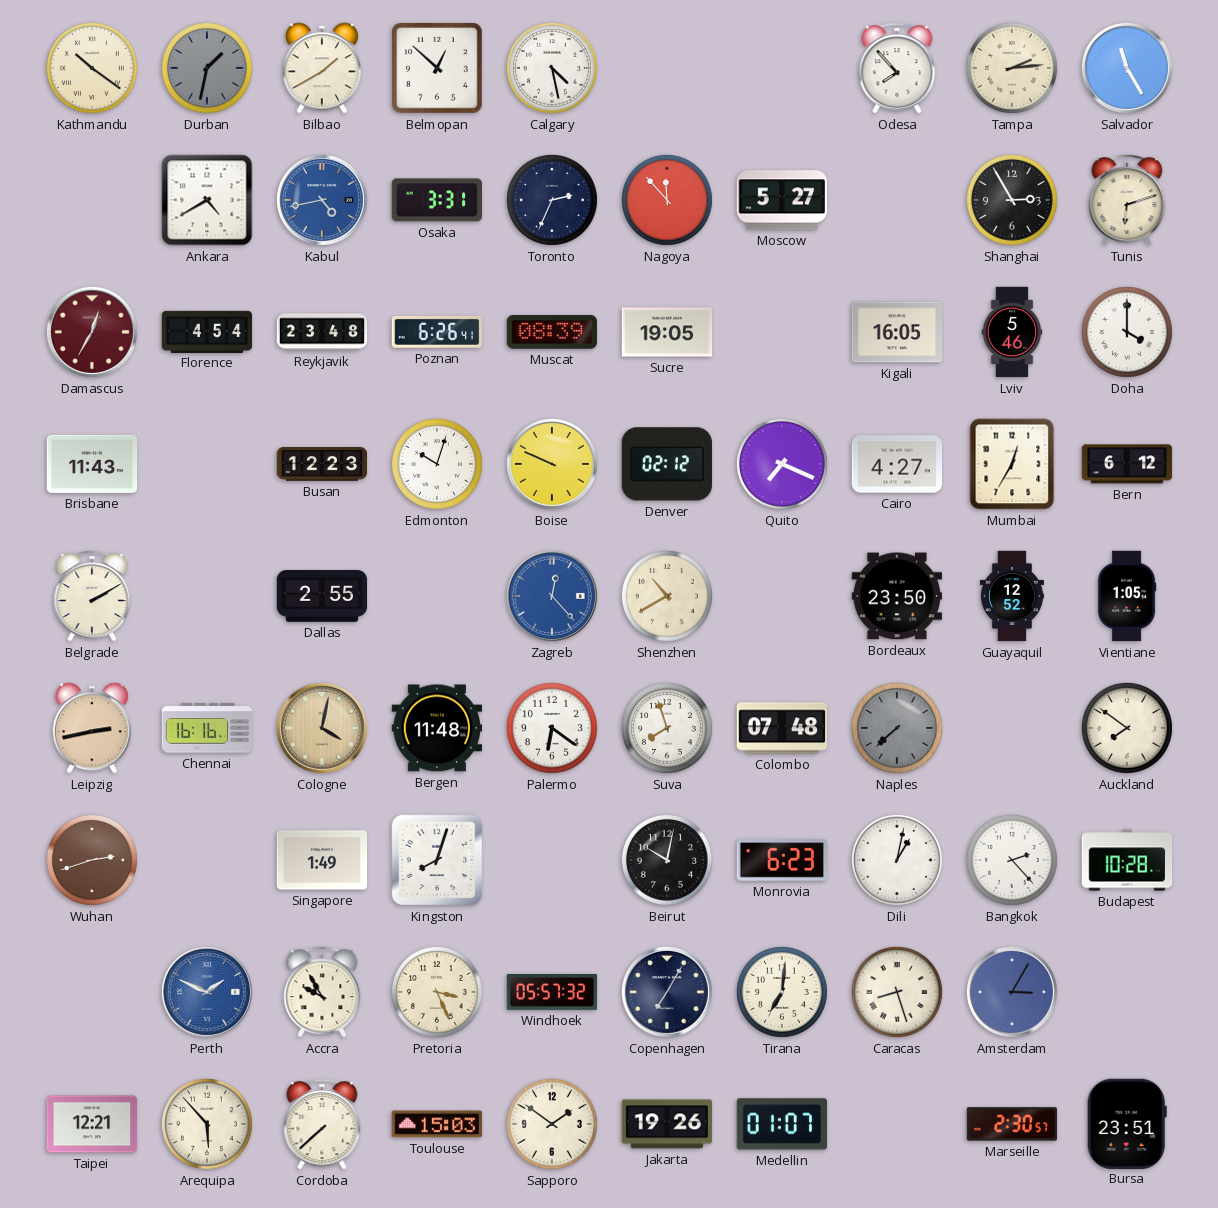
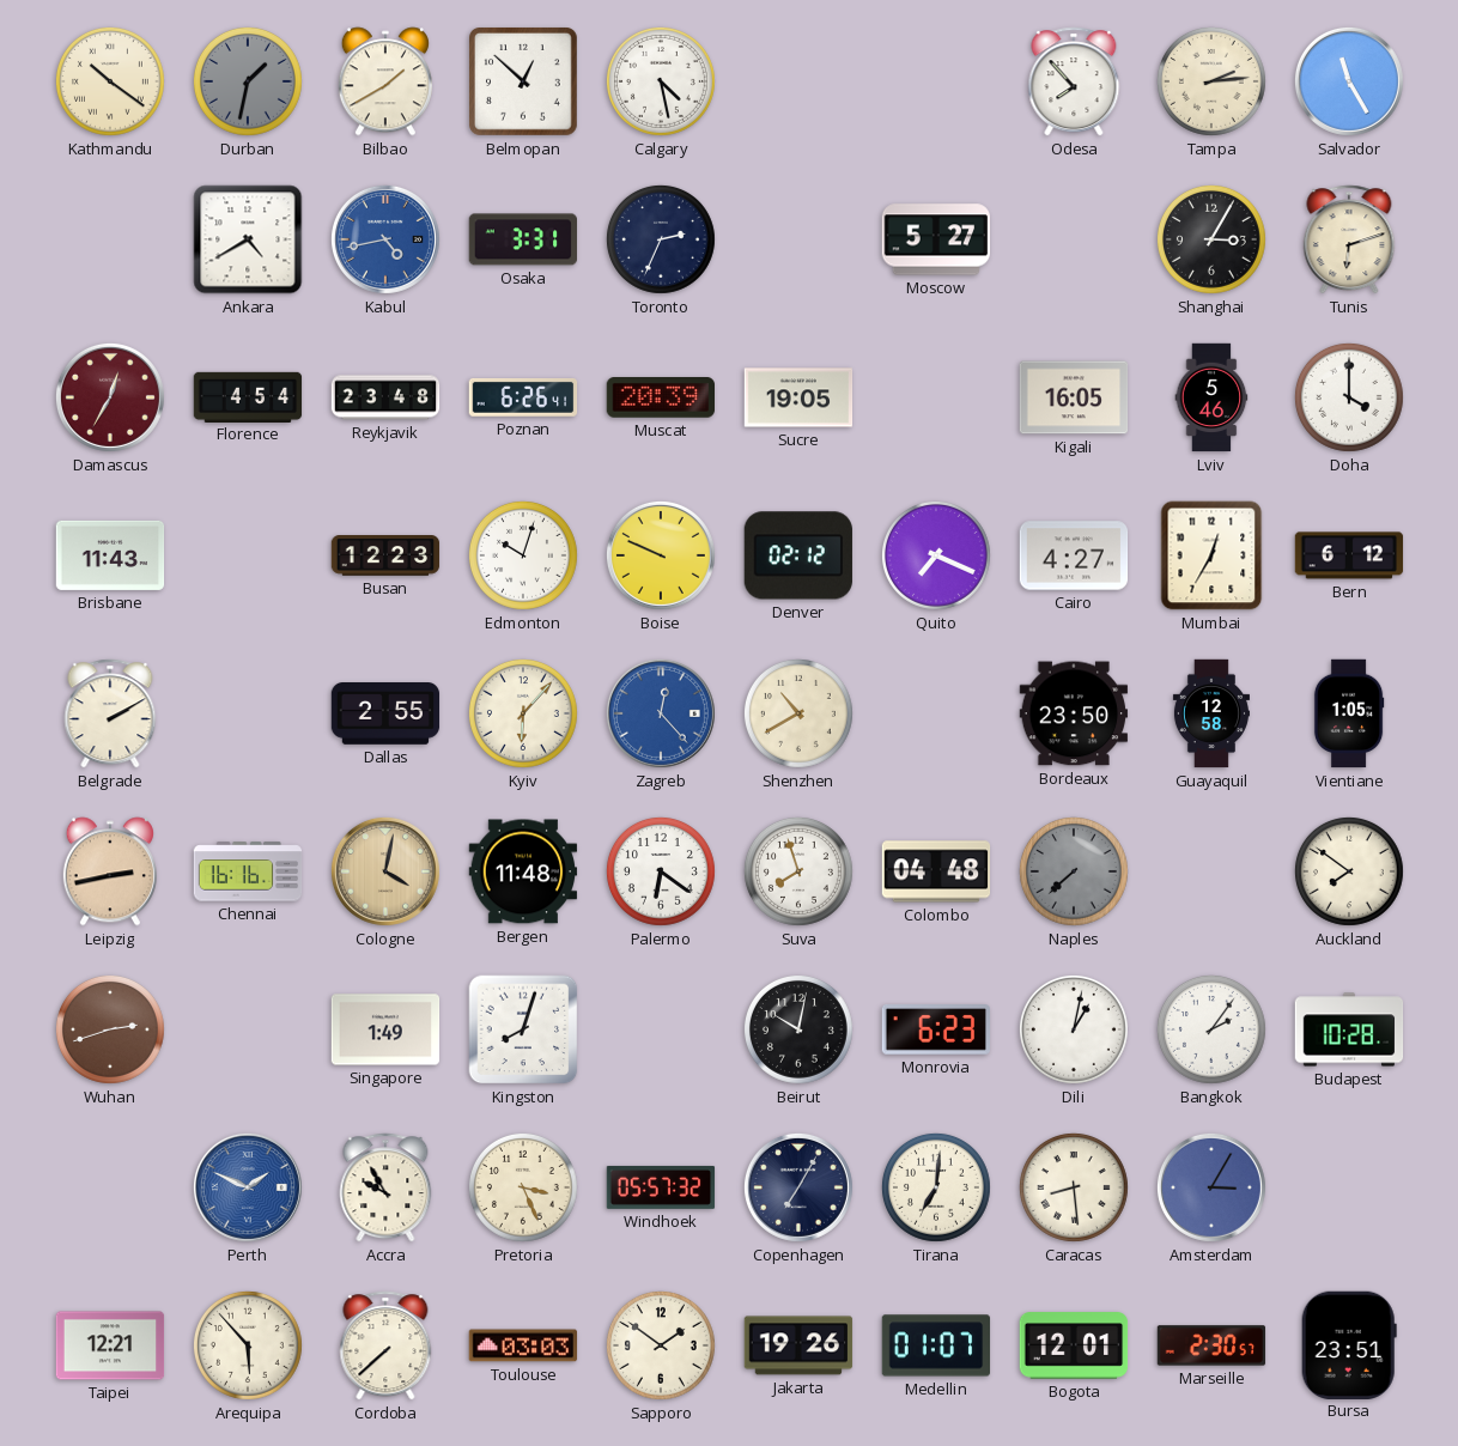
Nagoya: 11:53 -> none (667, 200)
Shanghai: 2:55 -> 3:05 (1211, 239)
Muscat: 08:39 -> 20:39 (660, 397)
Kyiv: none -> 6:07 (523, 713)
Guayaquil: 12:52 -> 12:58 (1211, 713)
Colombo: 07:48 -> 04:48 (936, 871)
Bangkok: 2:23 -> 2:06 (1211, 1029)
Caracas: 8:27 -> 8:29 (1074, 1187)
Toulouse: 15:03 -> 03:03 (523, 1345)
Bogota: none -> 12:01 (1074, 1345)
